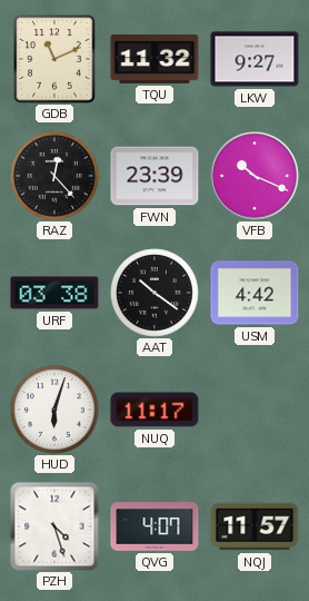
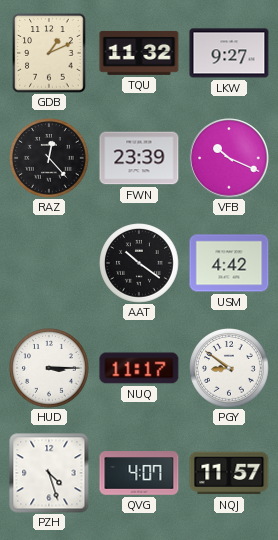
GDB: 11:11 -> 1:11 (49, 53)
URF: 03:38 -> none (54, 293)
HUD: 6:03 -> 3:15 (50, 369)
PGY: none -> 8:51 (230, 369)
